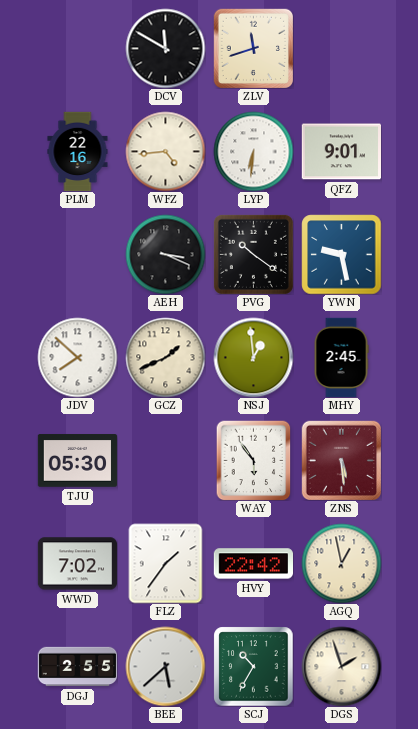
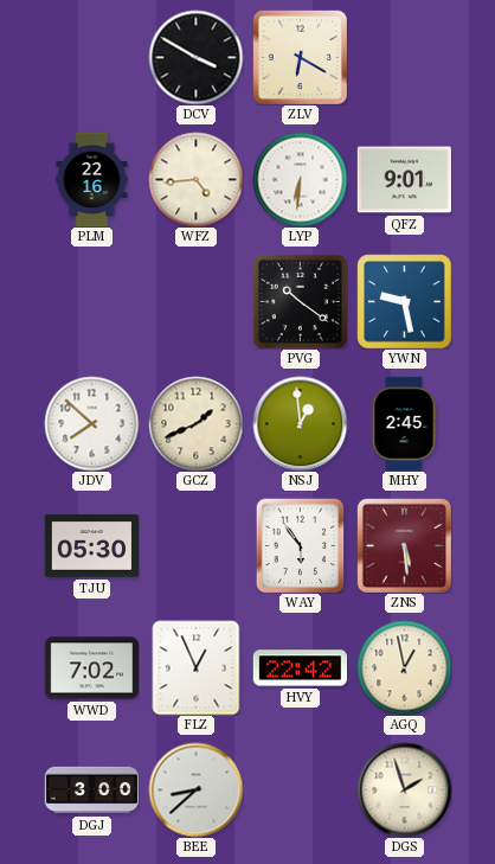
DCV: 11:50 -> 3:50 (195, 57)
ZLV: 11:42 -> 6:20 (300, 57)
AEH: 3:19 -> none (165, 254)
FLZ: 1:36 -> 12:56 (197, 667)
DGJ: 2:55 -> 3:00 (91, 791)
BEE: 5:38 -> 8:38 (195, 789)
SCJ: 10:35 -> none (253, 666)
